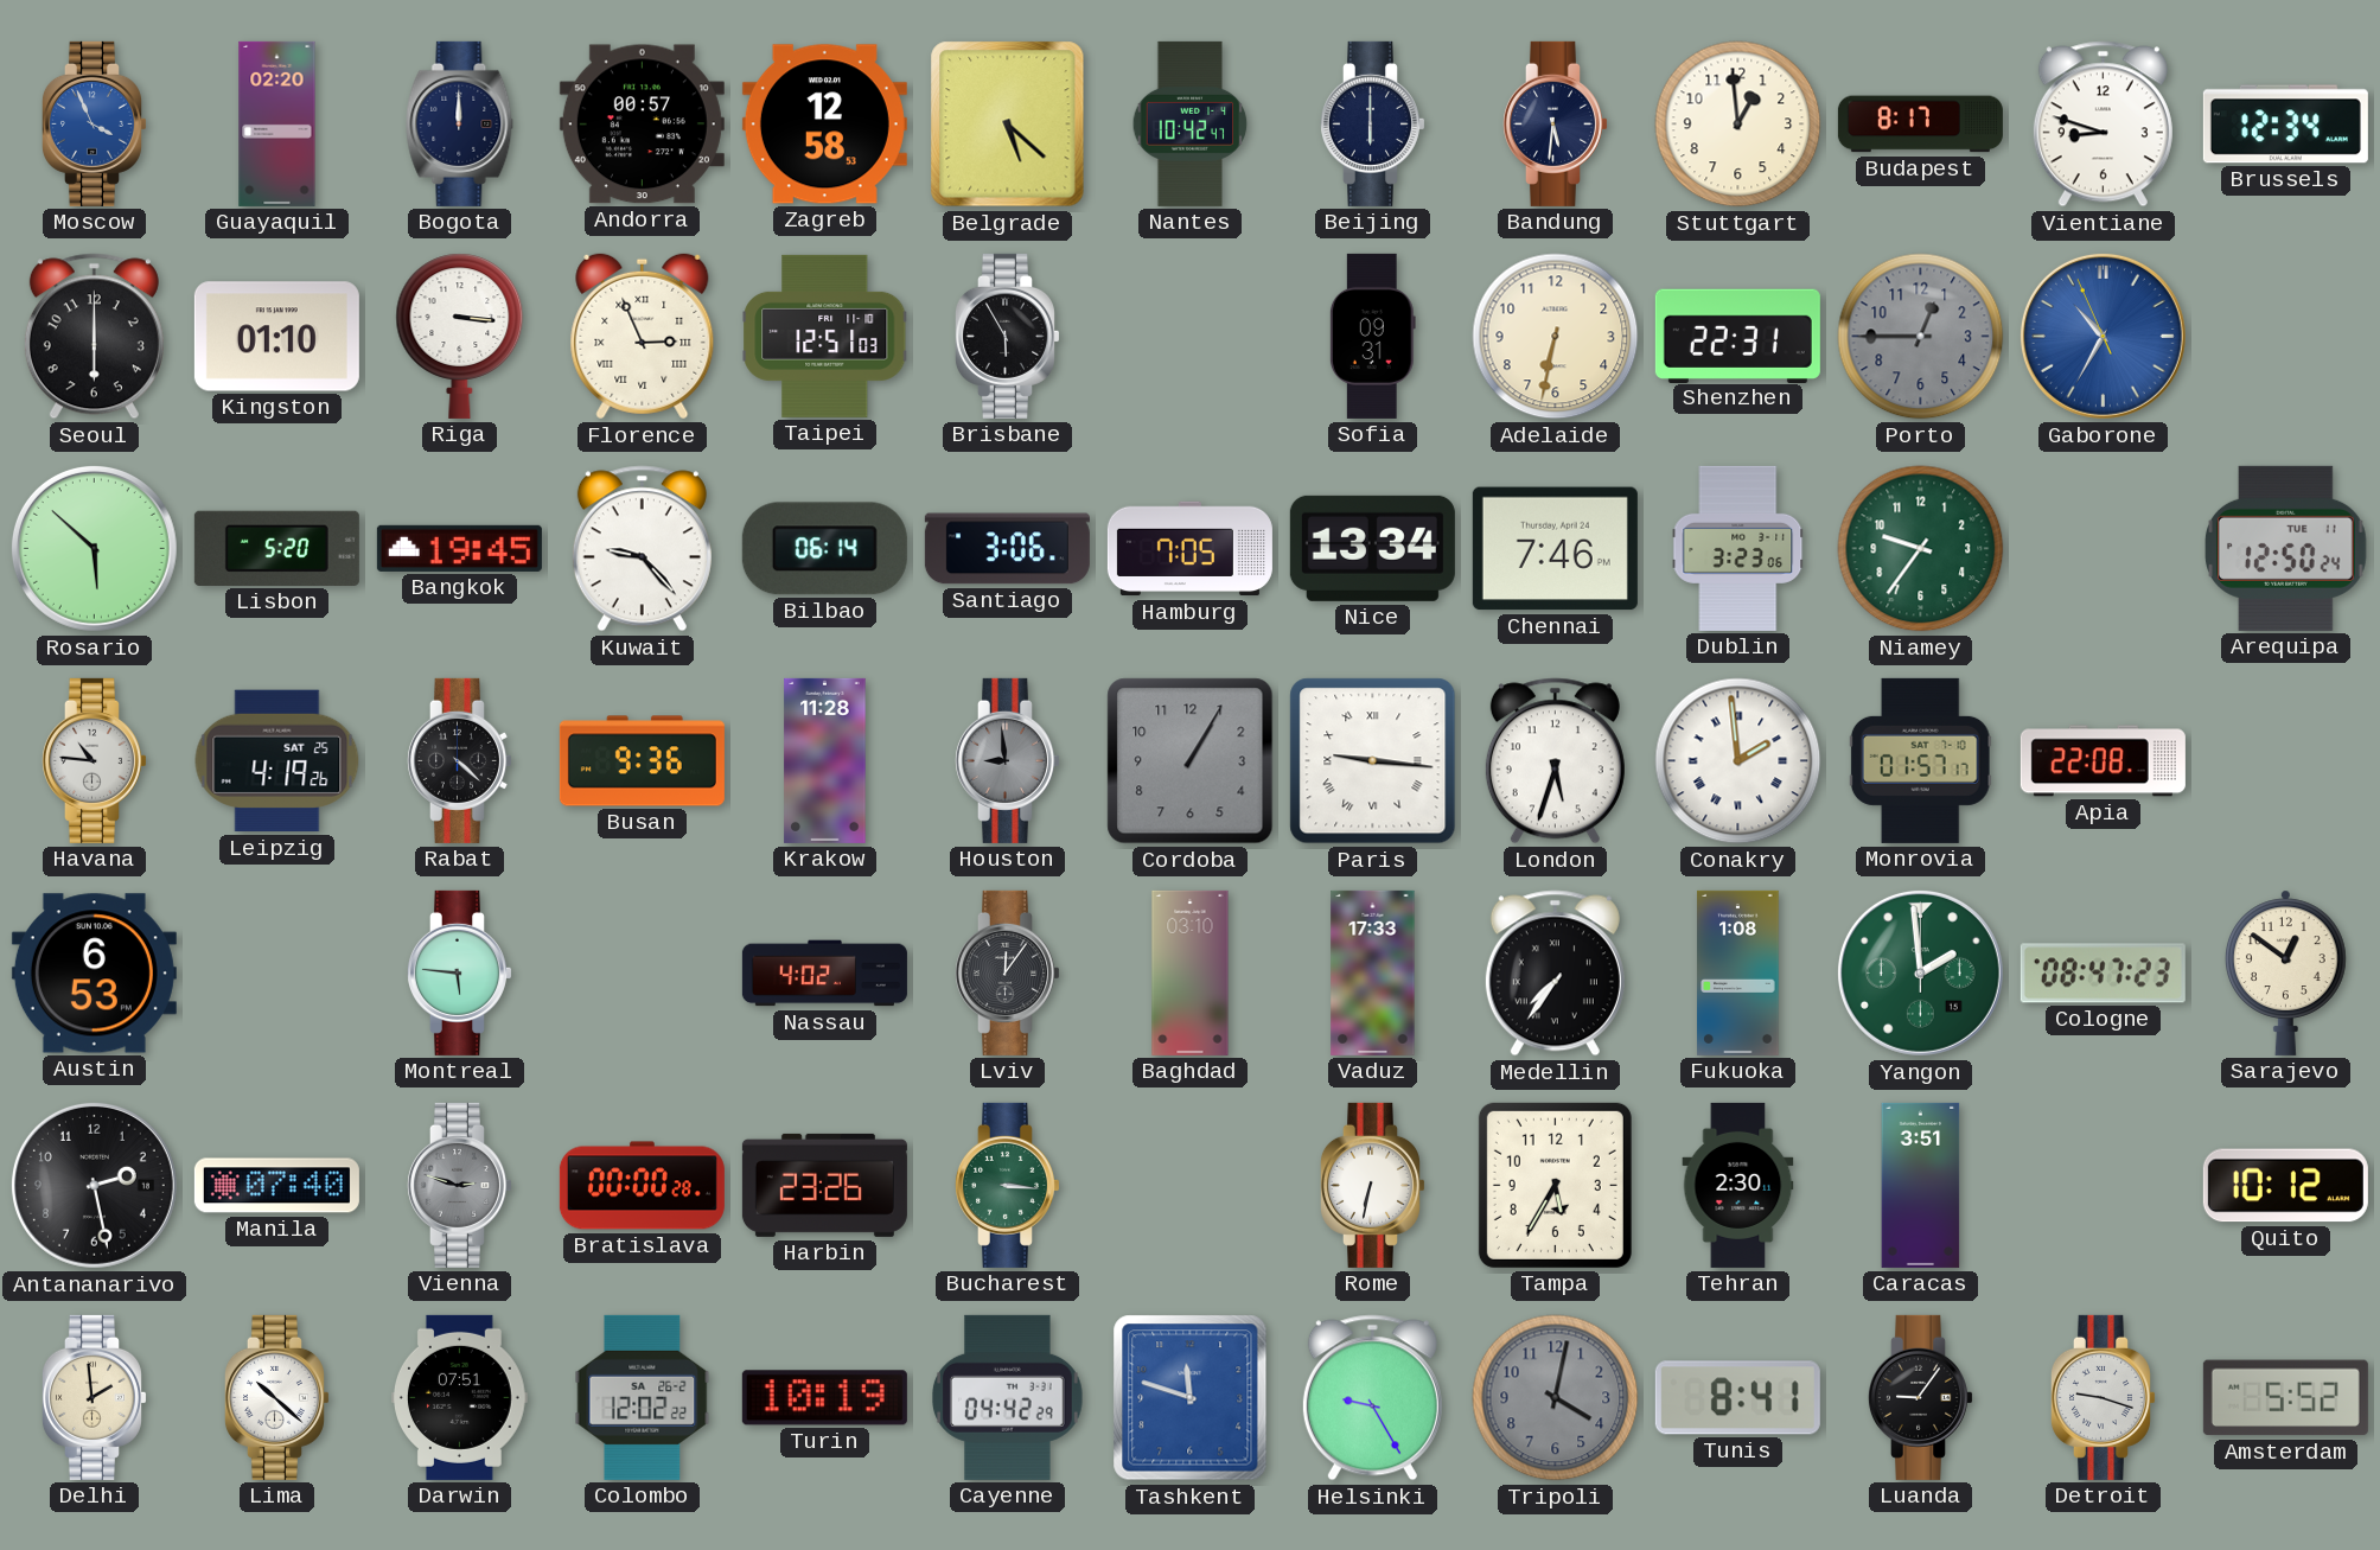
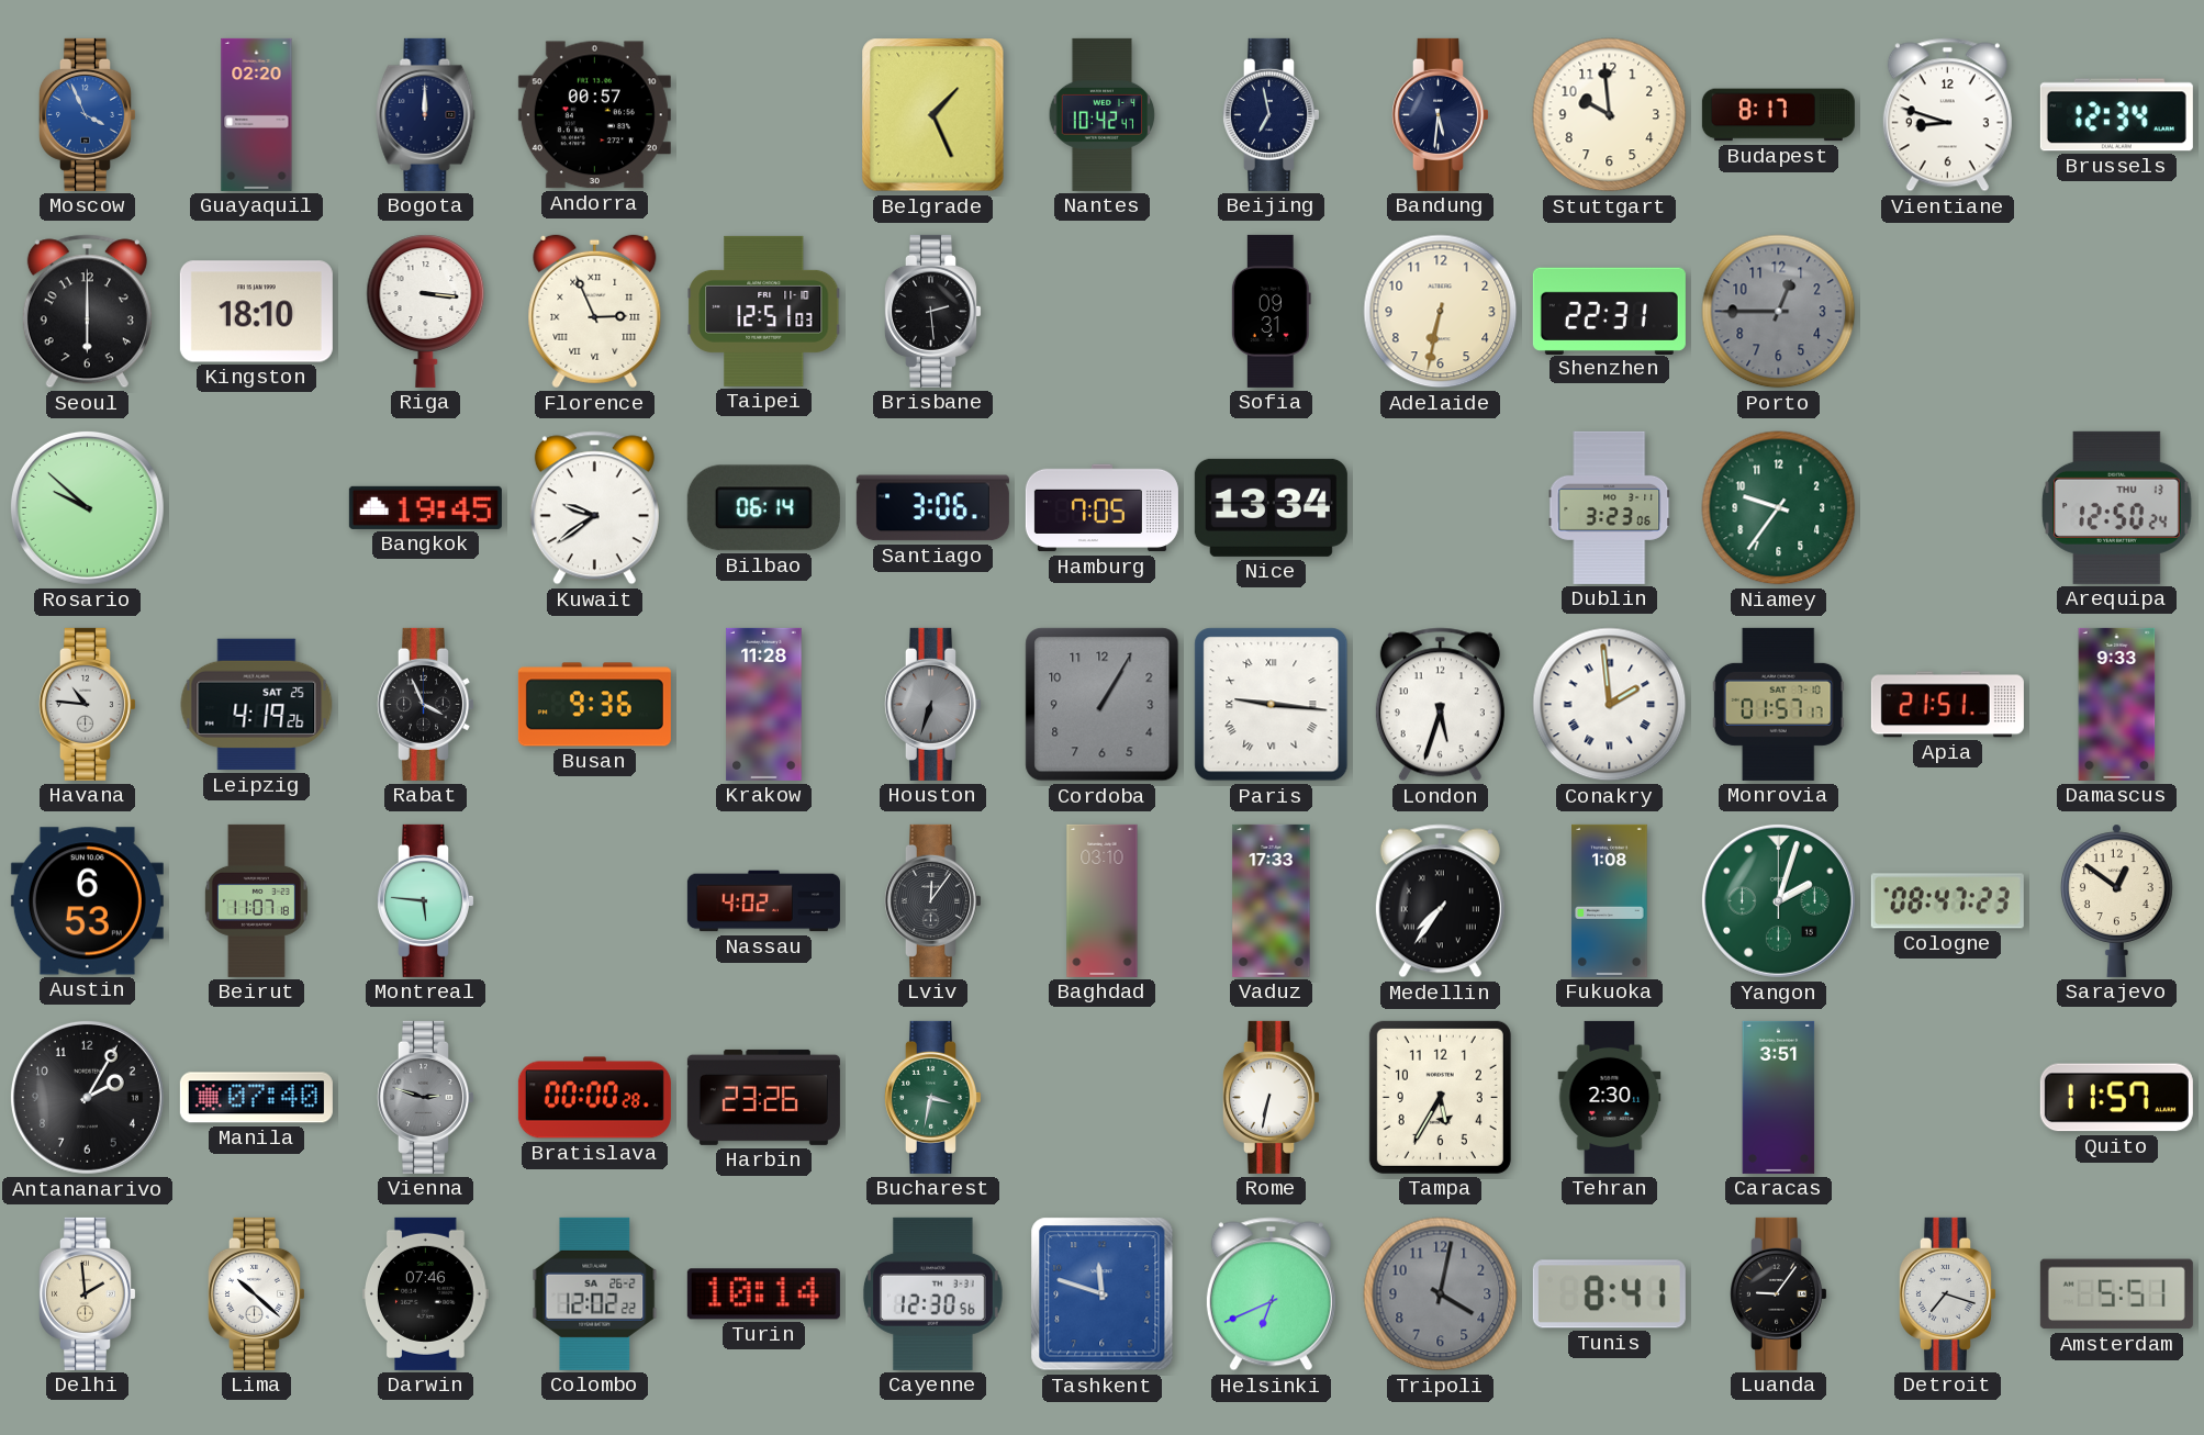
Zagreb: 12:58 -> none (824, 125)
Belgrade: 5:22 -> 1:26 (933, 115)
Beijing: 6:00 -> 6:58 (1271, 114)
Stuttgart: 12:59 -> 9:59 (1610, 115)
Kingston: 01:10 -> 18:10 (256, 312)
Brisbane: 5:55 -> 2:29 (932, 311)
Gaborone: 10:34 -> none (2103, 336)
Rosario: 5:52 -> 9:52 (87, 507)
Lisbon: 5:20 -> none (276, 548)
Kuwait: 9:23 -> 9:39 (594, 508)
Chennai: 7:46 -> none (1555, 549)
Arequipa date: TUE 11 -> THU 13 (2117, 507)
Rabat: 4:22 -> 3:56 (425, 704)
Houston: 8:59 -> 6:33 (932, 704)
Apia: 22:08 -> 21:51 (1947, 705)
Damascus: none -> 9:33 (2117, 704)
Beirut: none -> 11:07 (256, 900)
Yangon: 1:59 -> 2:03 (1778, 900)
Antananarivo: 2:28 -> 2:05 (87, 1097)
Bucharest: 3:16 -> 3:32 (932, 1097)
Quito: 10:12 -> 11:57 (2116, 1098)
Darwin: 07:51 -> 07:46 (426, 1293)
Turin: 10:19 -> 10:14 (763, 1294)
Cayenne: 04:42 -> 12:30 (933, 1293)
Helsinki: 9:25 -> 6:41 (1271, 1294)
Detroit: 9:18 -> 7:18 (1947, 1293)
Amsterdam: 5:52 -> 5:51 (2116, 1294)
